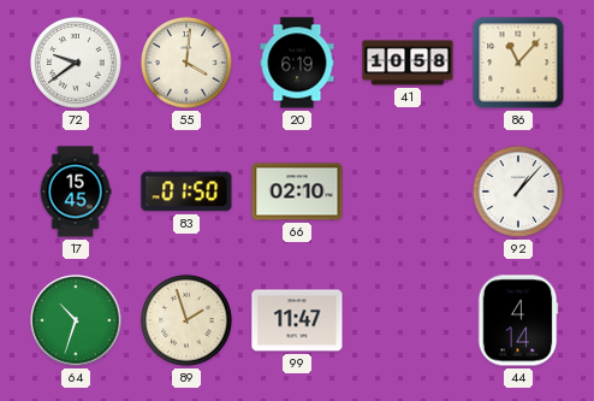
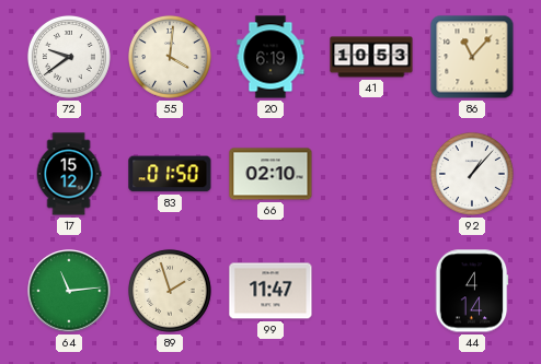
41: 10:58 -> 10:53 (371, 57)
17: 15:45 -> 15:12 (69, 174)
64: 10:33 -> 11:14 (69, 291)
